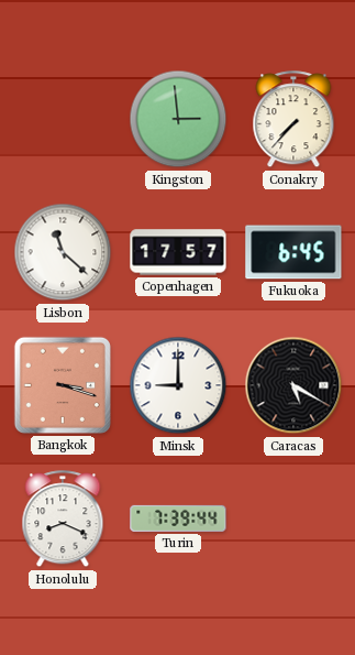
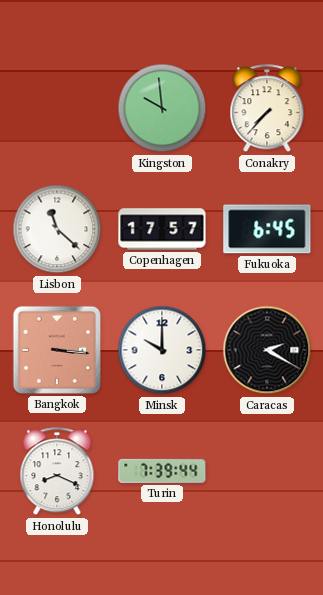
Kingston: 2:59 -> 9:59 (162, 108)
Bangkok: 3:18 -> 3:16 (57, 350)
Minsk: 9:00 -> 10:00 (162, 350)
Caracas: 5:20 -> 2:20 (267, 350)
